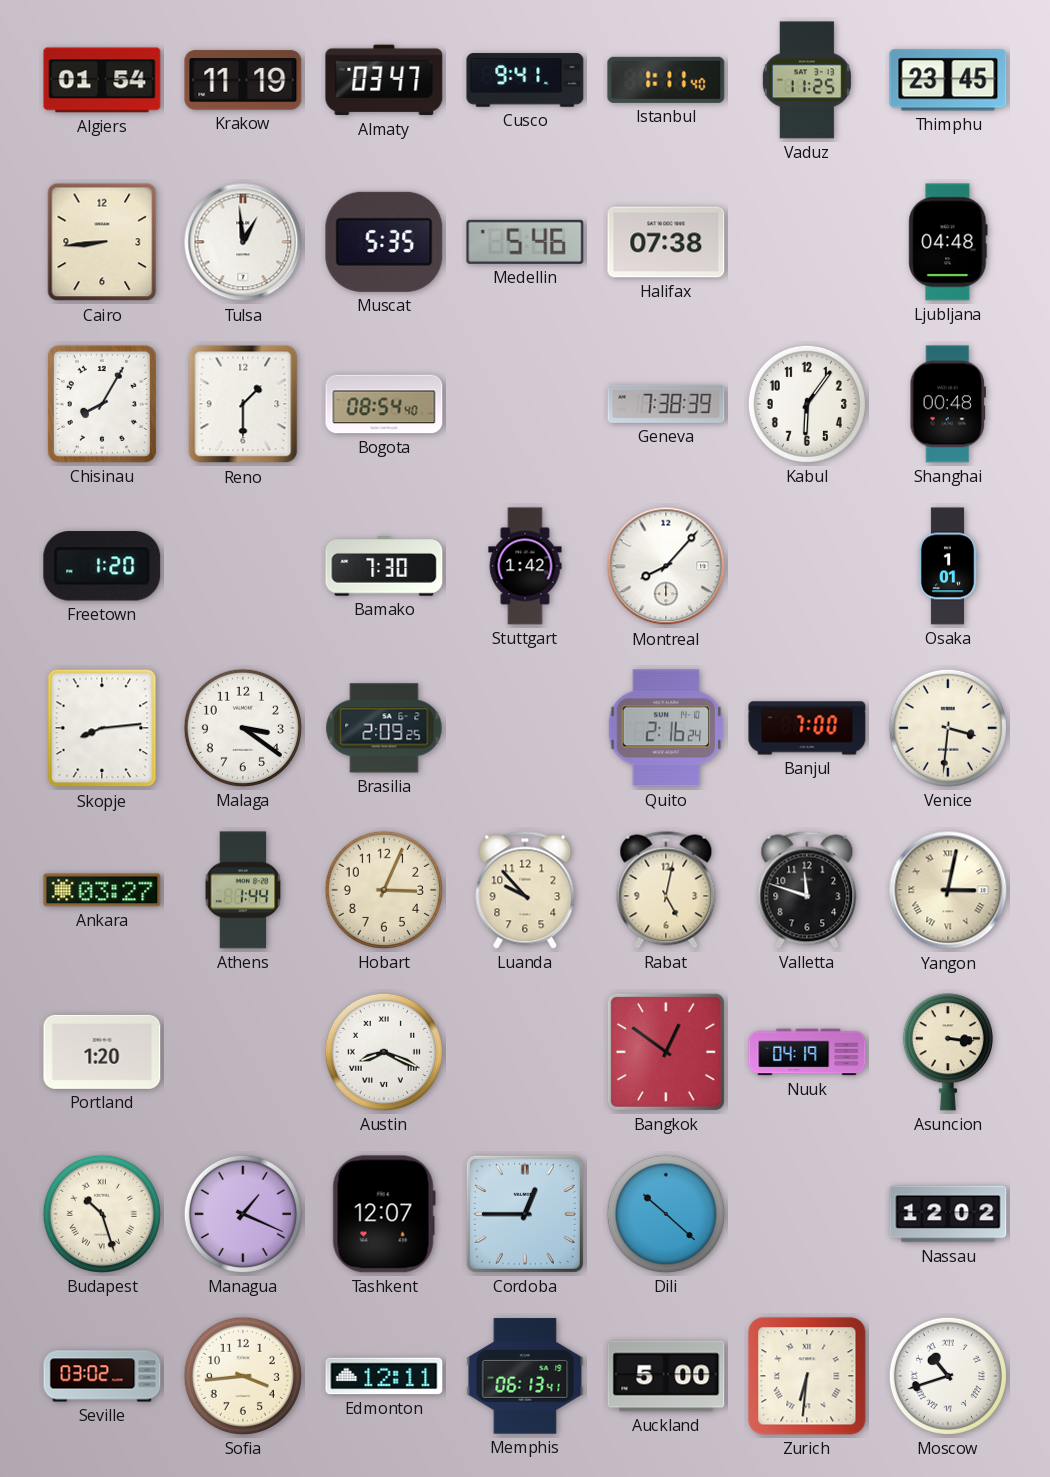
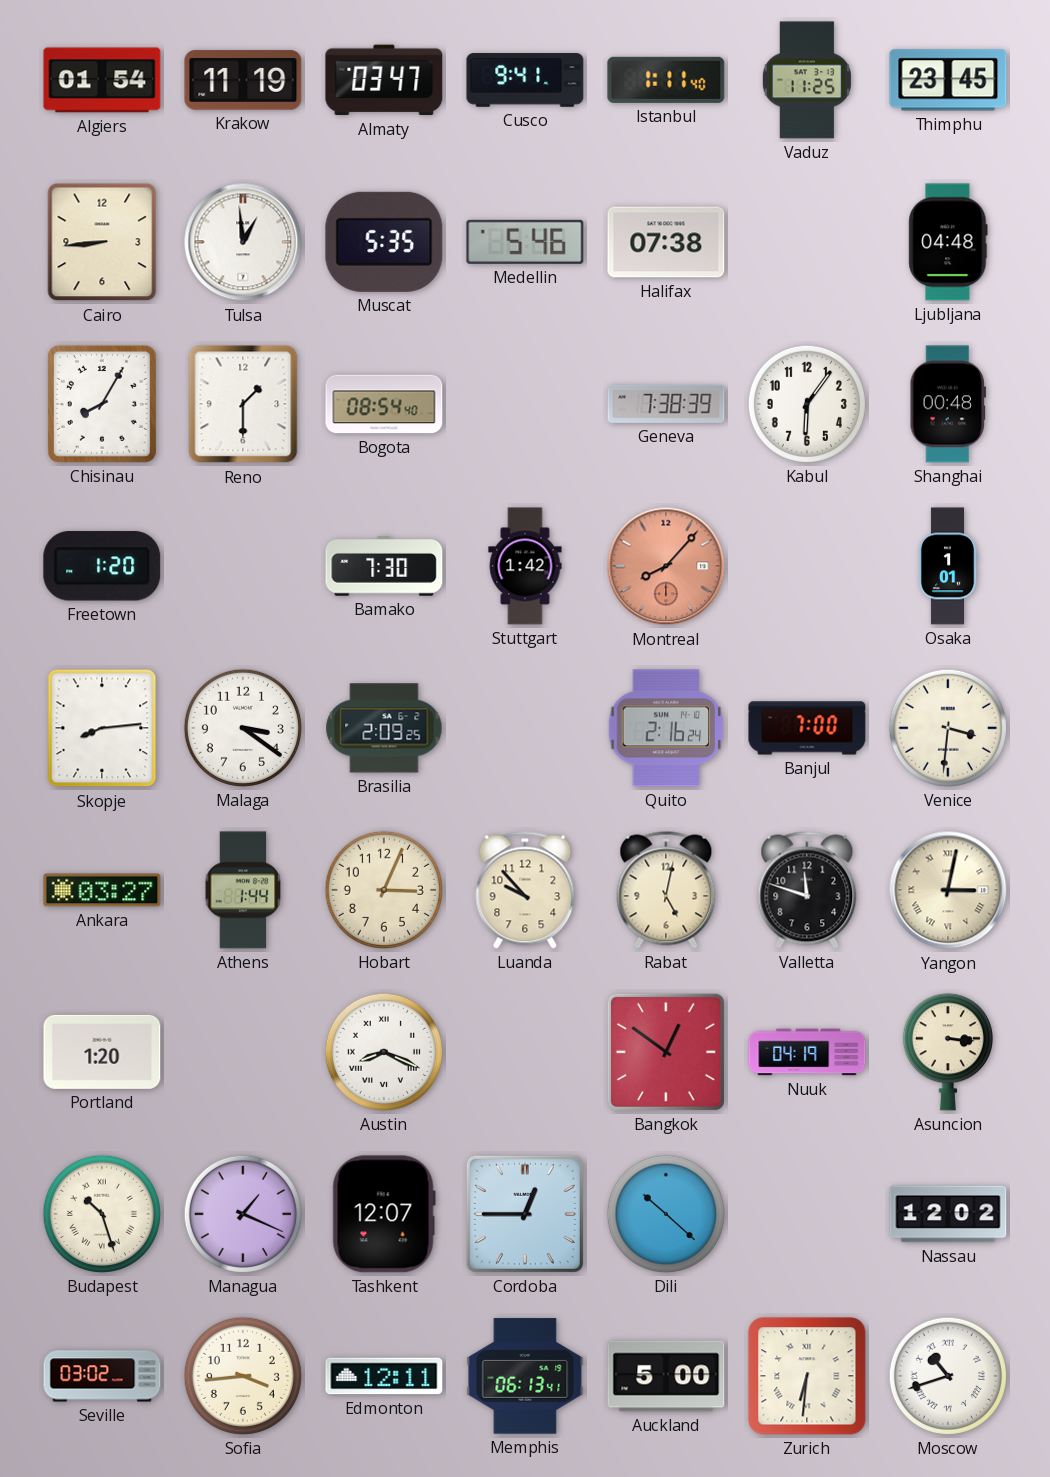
Montreal dial: white -> salmon (666, 566)
